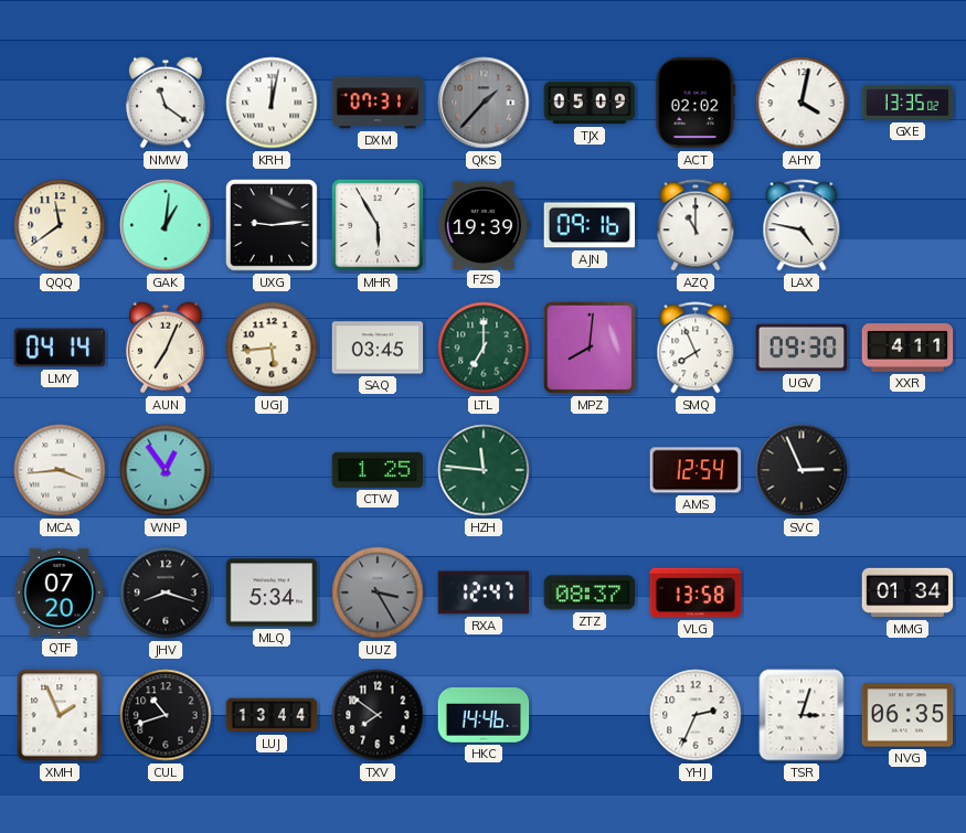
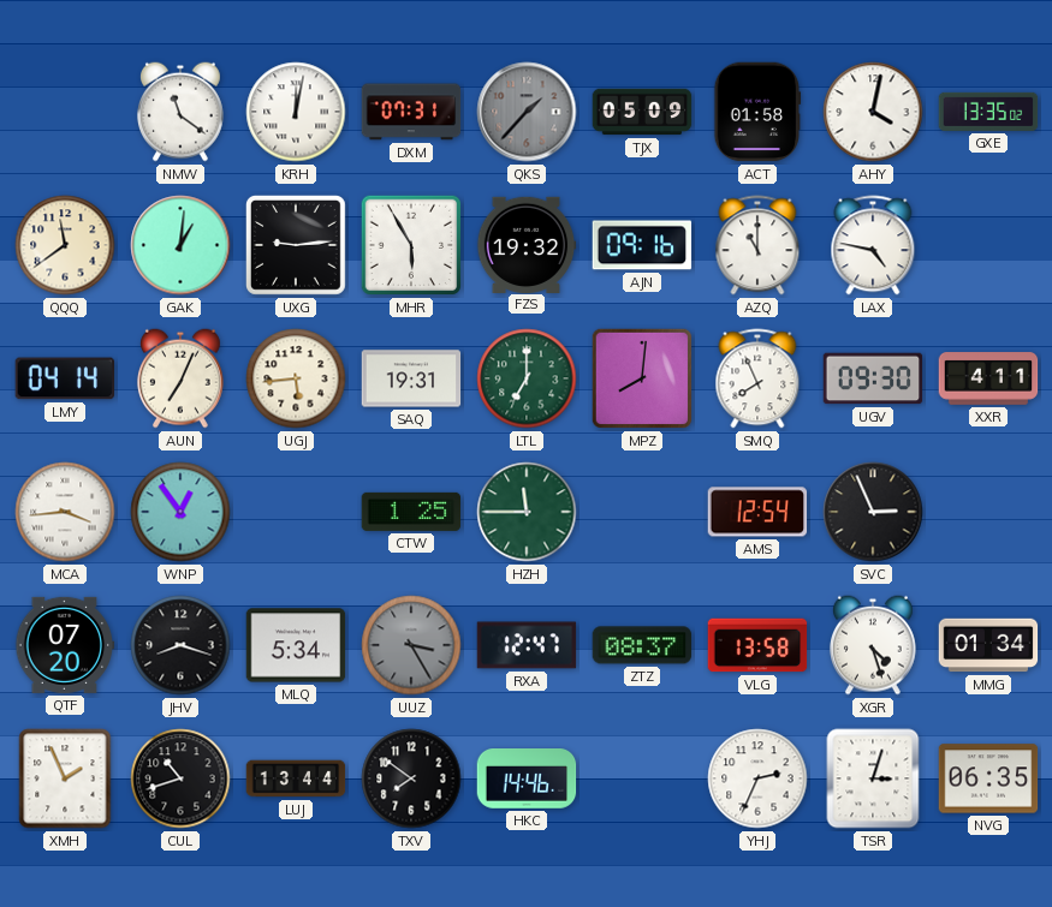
ACT: 02:02 -> 01:58 (757, 112)
FZS: 19:39 -> 19:32 (527, 244)
SAQ: 03:45 -> 19:31 (411, 378)
HZH: 11:46 -> 11:45 (527, 512)
XGR: none -> 4:27 (873, 645)
